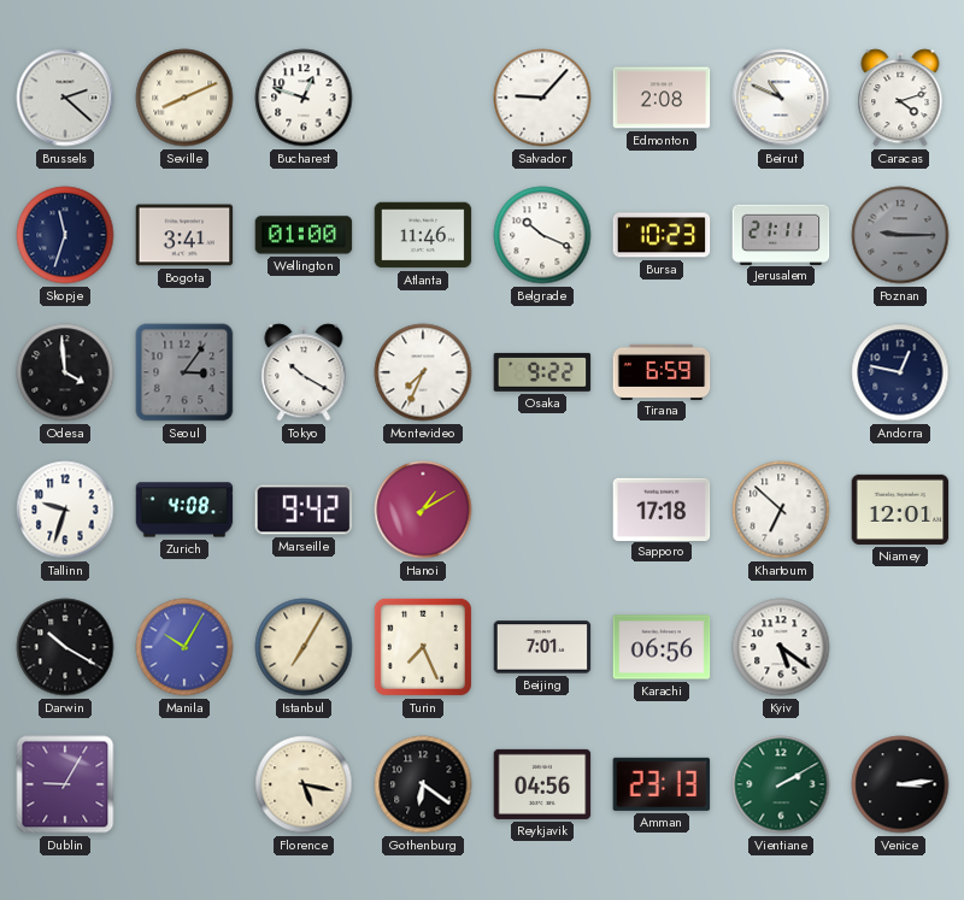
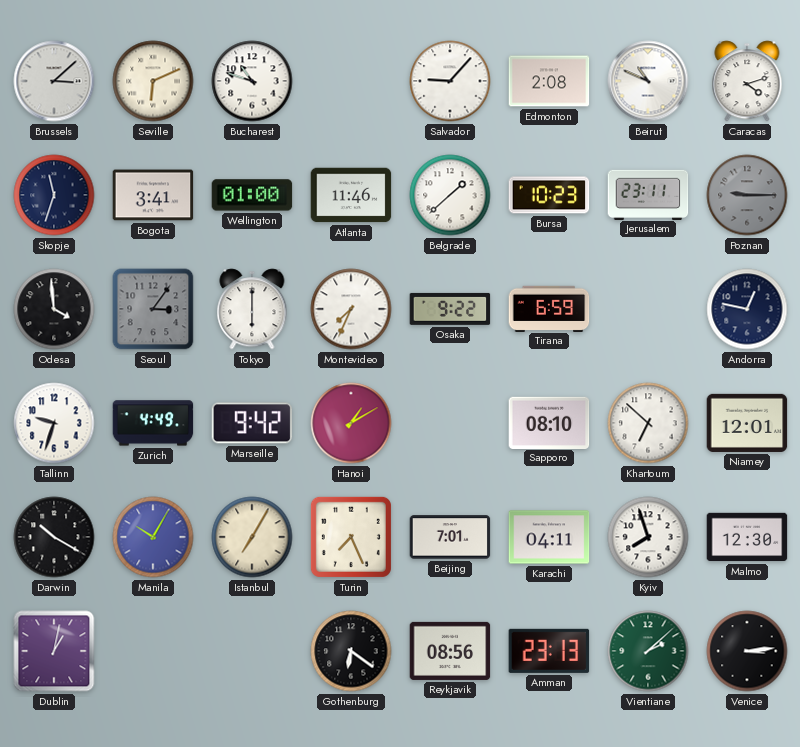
Brussels: 2:22 -> 3:08 (54, 81)
Seville: 8:11 -> 6:11 (153, 81)
Bucharest: 12:48 -> 10:48 (252, 81)
Belgrade: 10:19 -> 1:38 (450, 195)
Jerusalem: 21:11 -> 23:11 (648, 194)
Tokyo: 10:20 -> 6:00 (252, 309)
Zurich: 4:08 -> 4:49 (153, 423)
Sapporo: 17:18 -> 08:10 (549, 422)
Karachi: 06:56 -> 04:11 (549, 537)
Kyiv: 5:21 -> 7:57 (648, 537)
Malmo: none -> 12:30 (747, 537)
Dublin: 9:05 -> 1:02 (54, 651)
Florence: 5:17 -> none (304, 784)
Reykjavik: 04:56 -> 08:56 (450, 651)
Vientiane: 2:10 -> 2:08 (648, 651)
